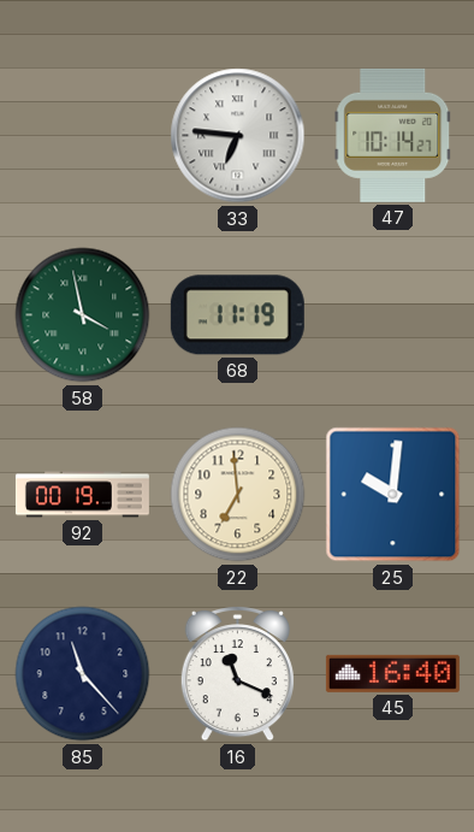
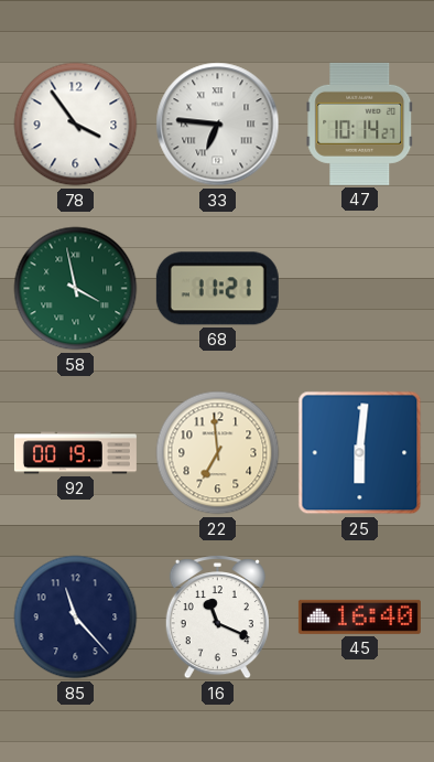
78: none -> 3:54 (76, 125)
68: 11:19 -> 11:21 (217, 289)
25: 10:01 -> 6:01 (360, 453)
